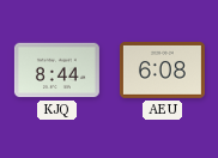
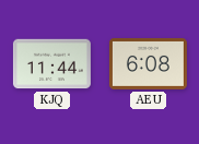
KJQ: 8:44 -> 11:44 (51, 64)
